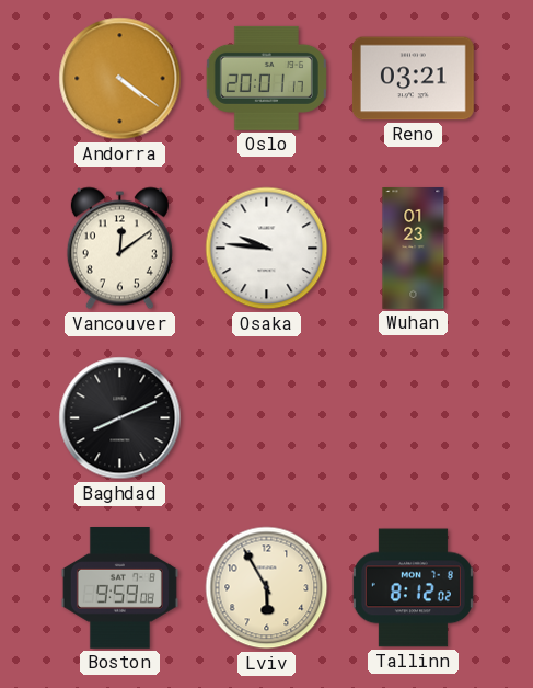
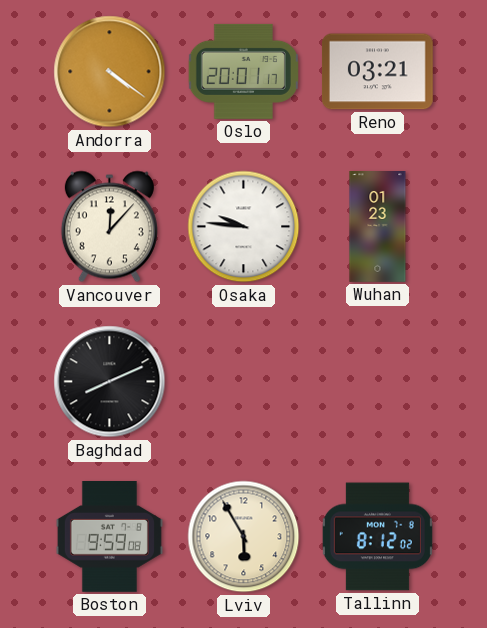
Vancouver: 12:09 -> 12:07 (109, 227)
